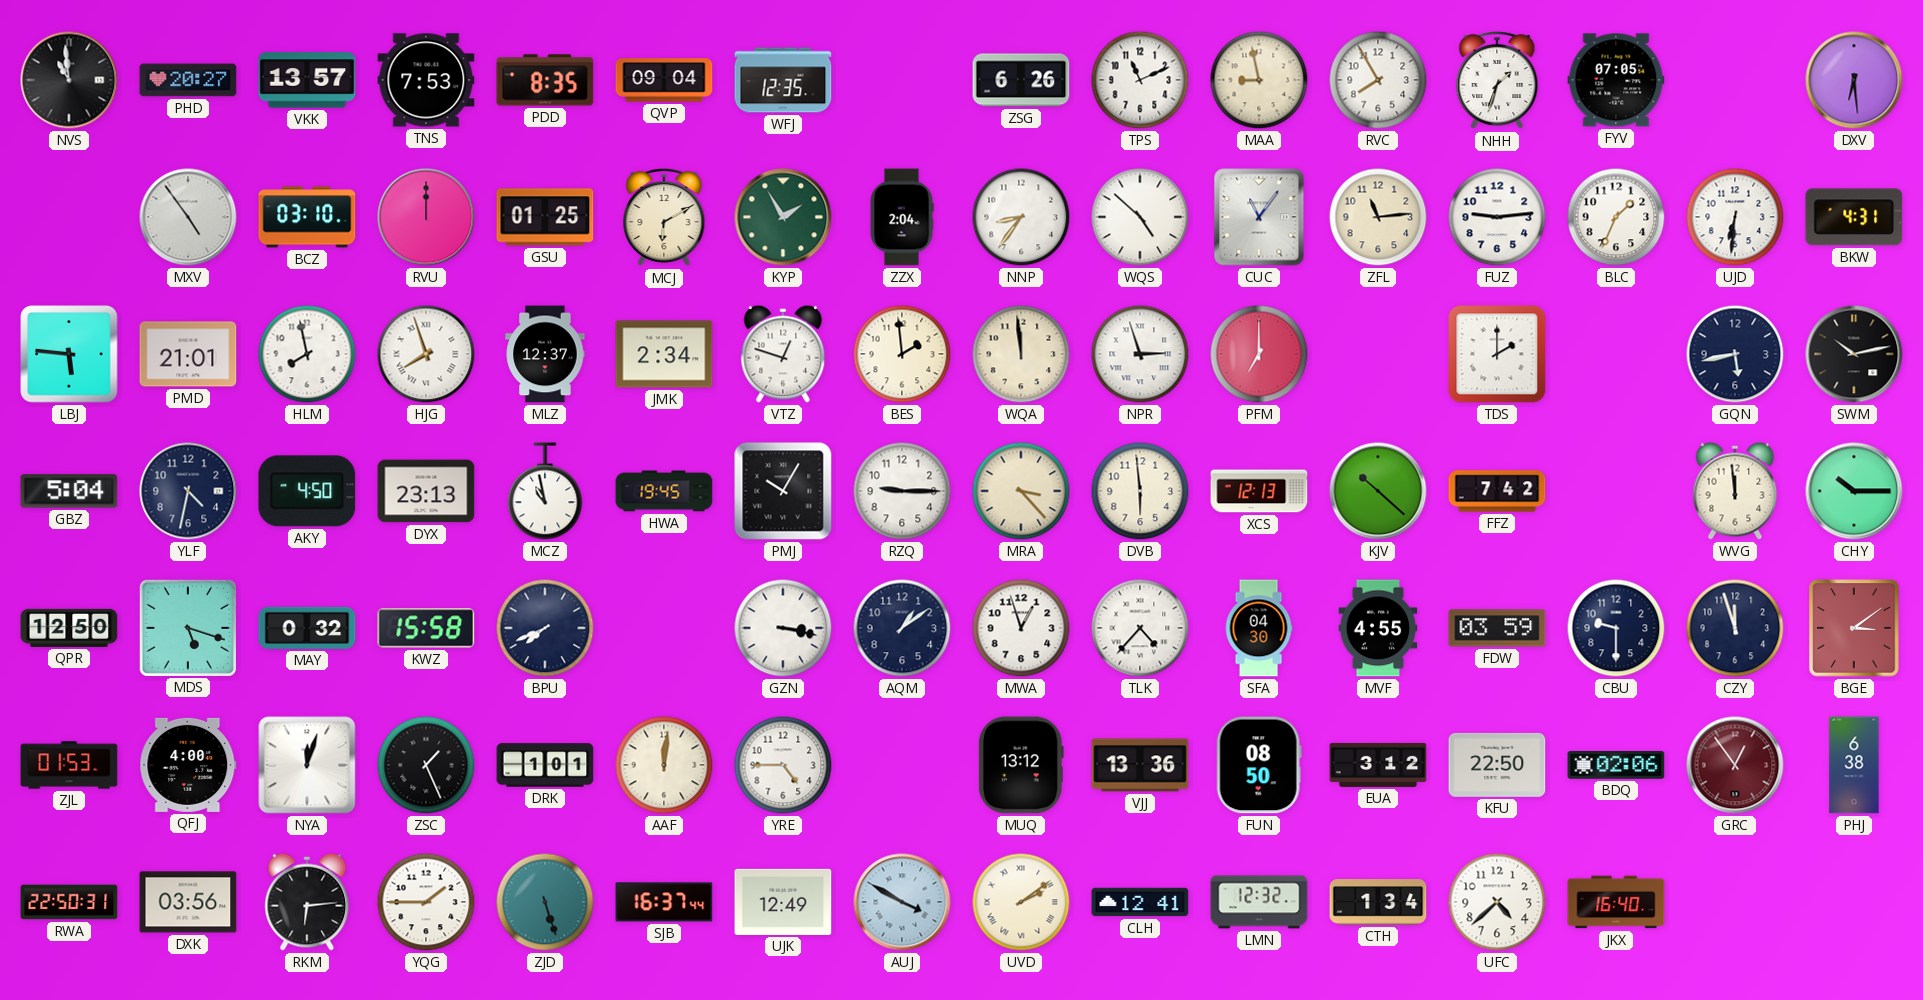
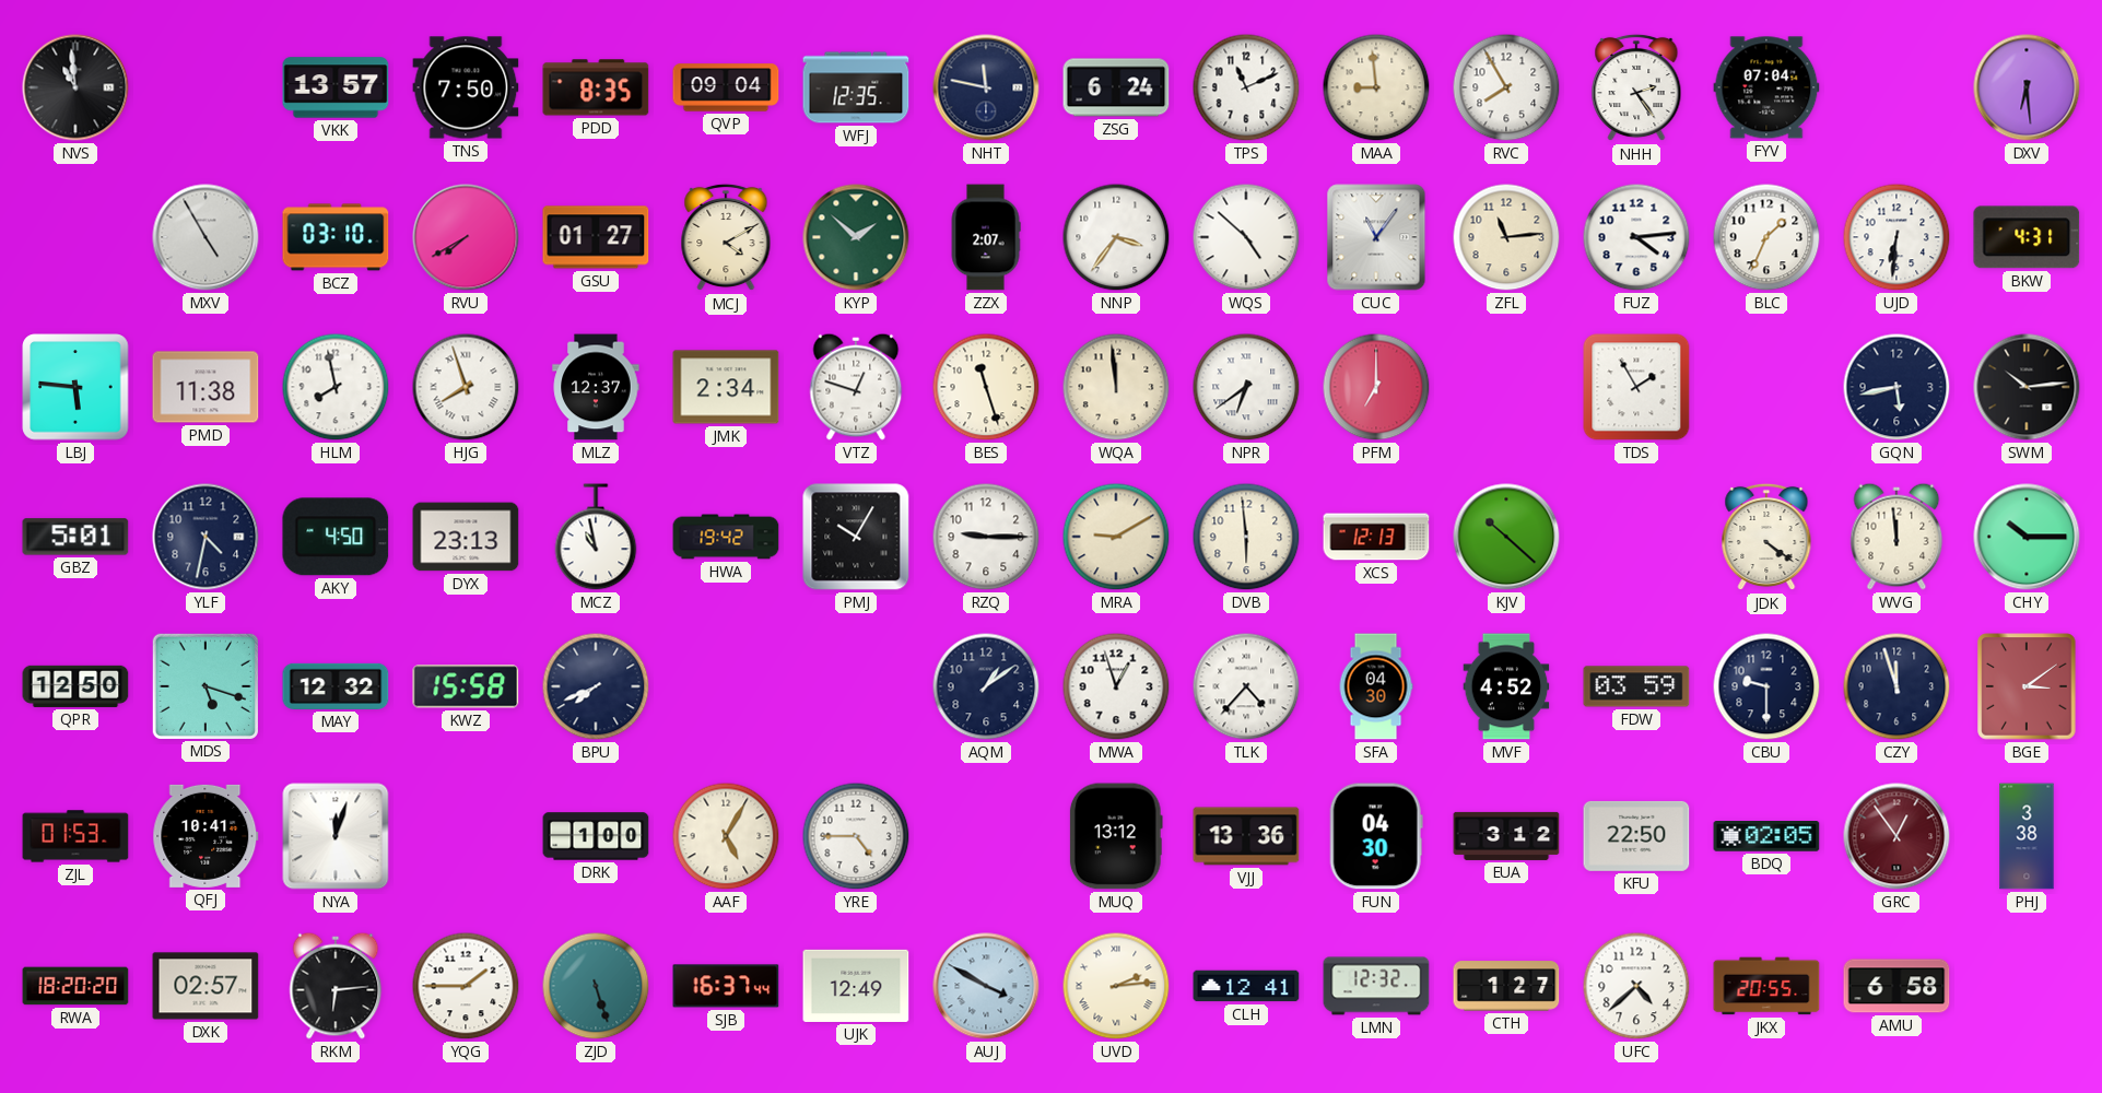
PHD: 20:27 -> none (188, 80)
TNS: 7:53 -> 7:50 (466, 87)
NHT: none -> 11:47 (986, 87)
ZSG: 6:26 -> 6:24 (1116, 87)
MAA: 8:58 -> 8:59 (1376, 87)
NHH: 1:33 -> 2:24 (1636, 87)
FYV: 07:05 -> 07:04 (1766, 87)
MXV: 4:54 -> 4:55 (205, 237)
RVU: 12:00 -> 7:40 (466, 237)
GSU: 01:25 -> 01:27 (596, 237)
MCJ: 6:10 -> 4:10 (726, 237)
KYP: 1:55 -> 1:52 (856, 237)
ZZX: 2:04 -> 2:07 (986, 237)
NNP: 8:36 -> 3:36 (1116, 237)
FUZ: 9:14 -> 4:14 (1636, 237)
PMD: 21:01 -> 11:38 (205, 387)
BES: 1:59 -> 11:27 (986, 387)
NPR: 2:57 -> 6:39 (1246, 387)
TDS: 2:00 -> 1:55 (1636, 387)
SWM: 10:13 -> 10:14 (2027, 387)
GBZ: 5:04 -> 5:01 (75, 537)
HWA: 19:45 -> 19:42 (726, 537)
MRA: 3:23 -> 9:10 (1116, 537)
FFZ: 7:42 -> none (1497, 491)
JDK: none -> 4:21 (1766, 537)
MAY: 0:32 -> 12:32 (336, 686)
GZN: 3:17 -> none (783, 628)
MVF: 4:55 -> 4:52 (1506, 686)
QFJ: 4:00 -> 10:41 (205, 836)
ZSC: 1:26 -> none (426, 765)
DRK: 1:01 -> 1:00 (596, 836)
AAF: 12:01 -> 5:05 (726, 836)
FUN: 08:50 -> 04:30 (1376, 836)
BDQ: 02:06 -> 02:05 (1766, 837)
PHJ: 6:38 -> 3:38 (2027, 836)
RWA: 22:50 -> 18:20 (75, 986)
DXK: 03:56 -> 02:57 (205, 986)
UVD: 2:09 -> 2:14 (1116, 986)
CTH: 1:34 -> 1:27 (1506, 986)
JKX: 16:40 -> 20:55 (1766, 986)
AMU: none -> 6:58 (1897, 986)
